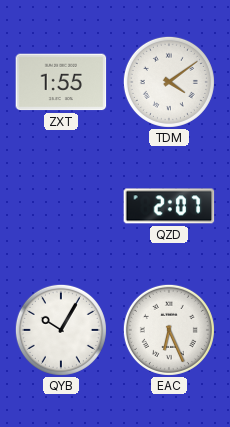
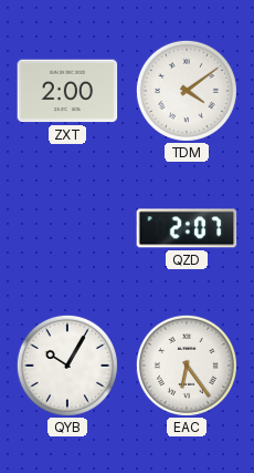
ZXT: 1:55 -> 2:00 (67, 91)
EAC: 6:26 -> 6:24 (187, 366)
